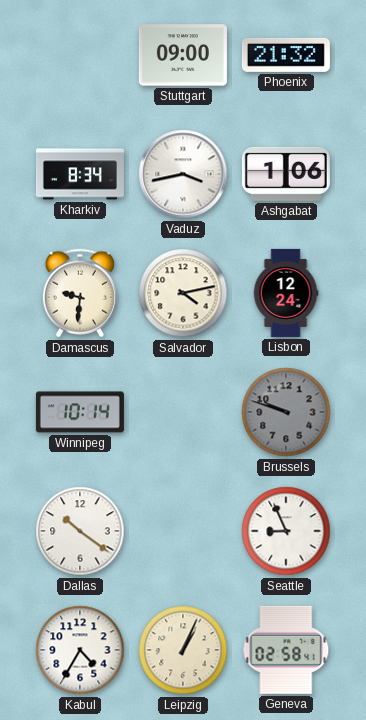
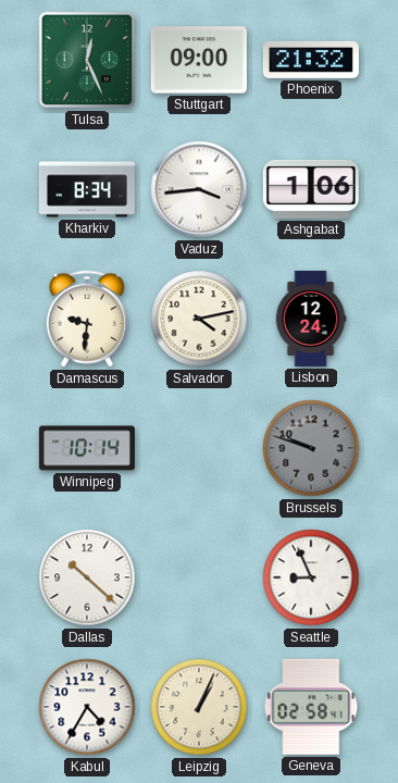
Tulsa: none -> 12:26 (87, 60)
Vaduz: 3:43 -> 3:44 (199, 189)
Dallas: 10:21 -> 10:22 (87, 577)
